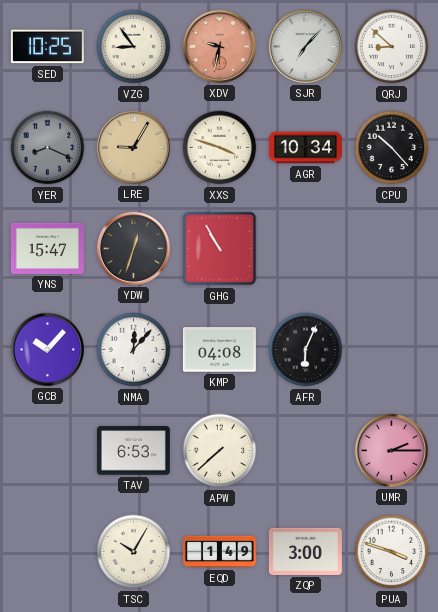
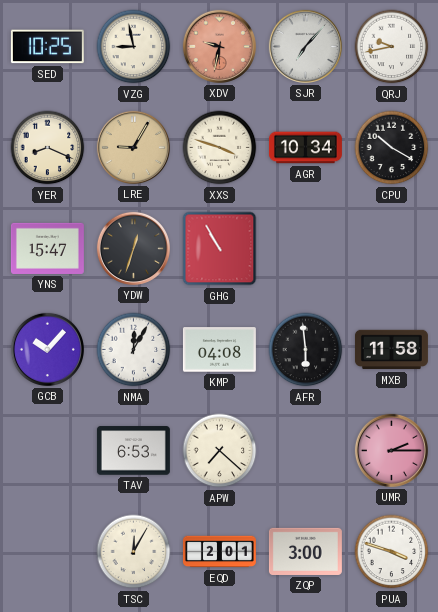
VZG: 8:54 -> 8:58 (134, 47)
QRJ: 8:52 -> 9:43 (392, 47)
YER dial: grey -> cream (48, 148)
CPU: 10:23 -> 10:20 (392, 148)
NMA: 12:07 -> 12:05 (134, 350)
AFR: 6:04 -> 5:59 (306, 350)
MXB: none -> 11:58 (391, 350)
APW: 7:38 -> 7:22 (220, 451)
TSC: 10:05 -> 12:05 (134, 552)
EQD: 1:49 -> 2:01 (219, 552)
